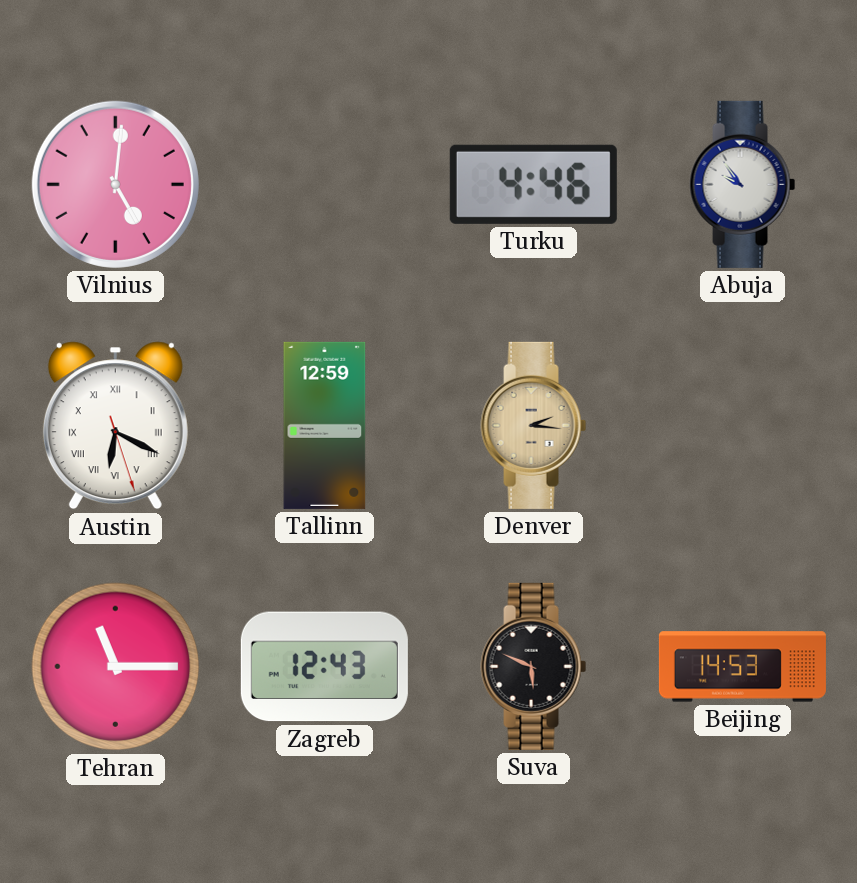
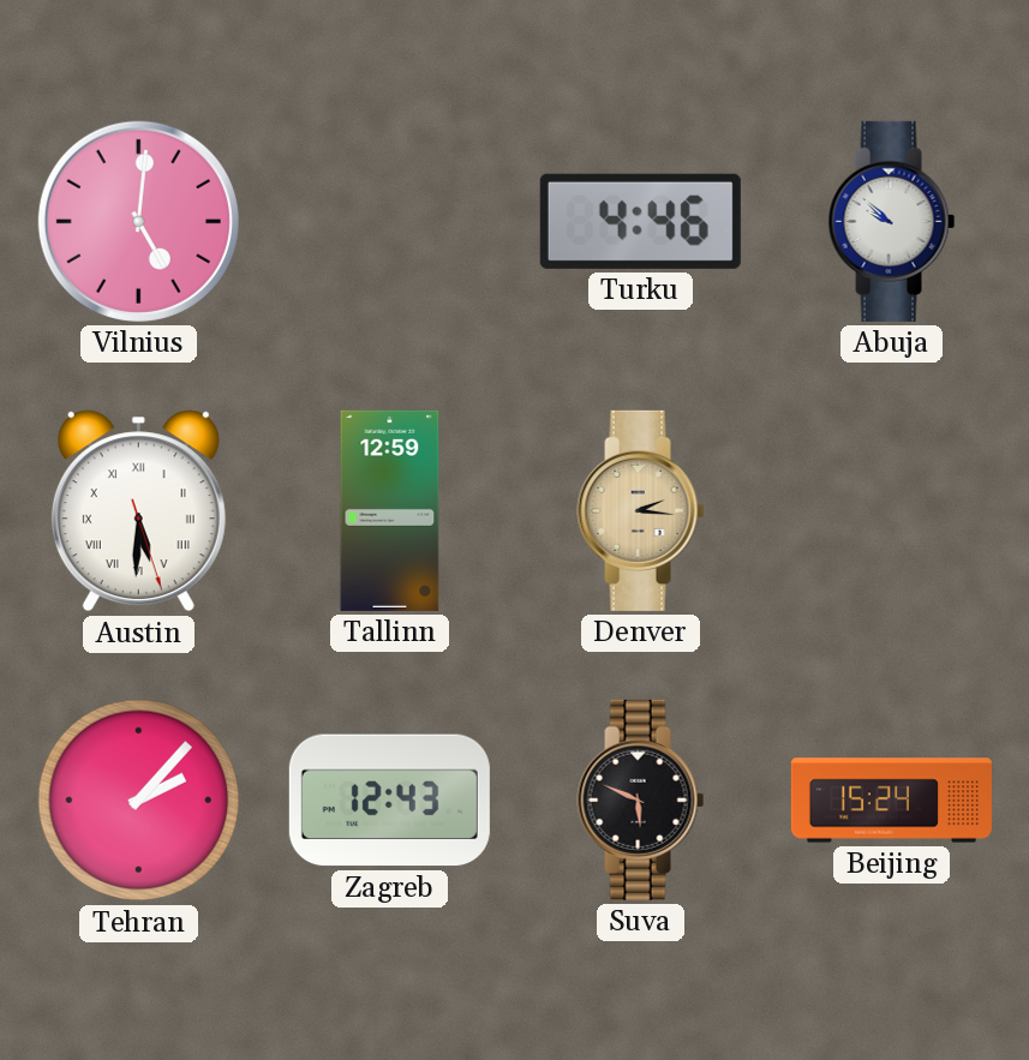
Abuja: 9:54 -> 9:52 (892, 221)
Austin: 6:19 -> 5:30 (138, 511)
Tehran: 11:15 -> 2:07 (139, 801)
Beijing: 14:53 -> 15:24 (891, 801)
